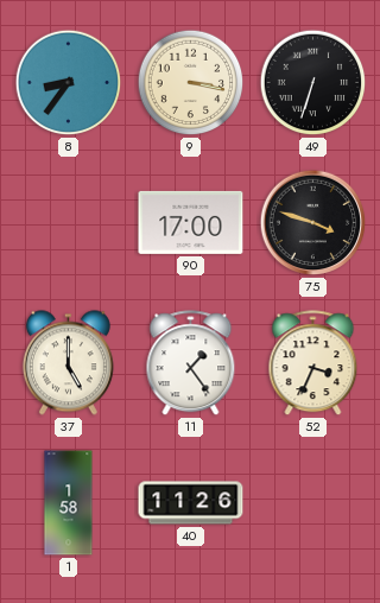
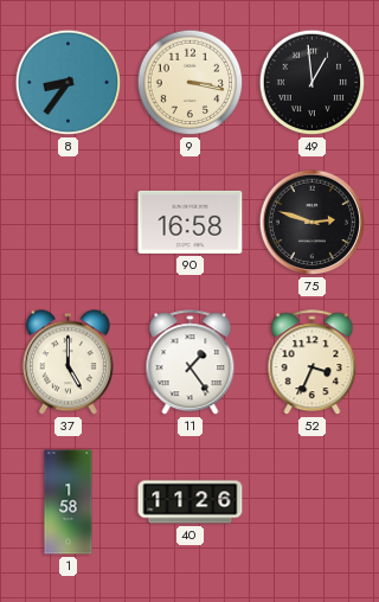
49: 6:33 -> 12:59 (313, 83)
90: 17:00 -> 16:58 (191, 222)
75: 3:48 -> 2:48 (313, 223)
